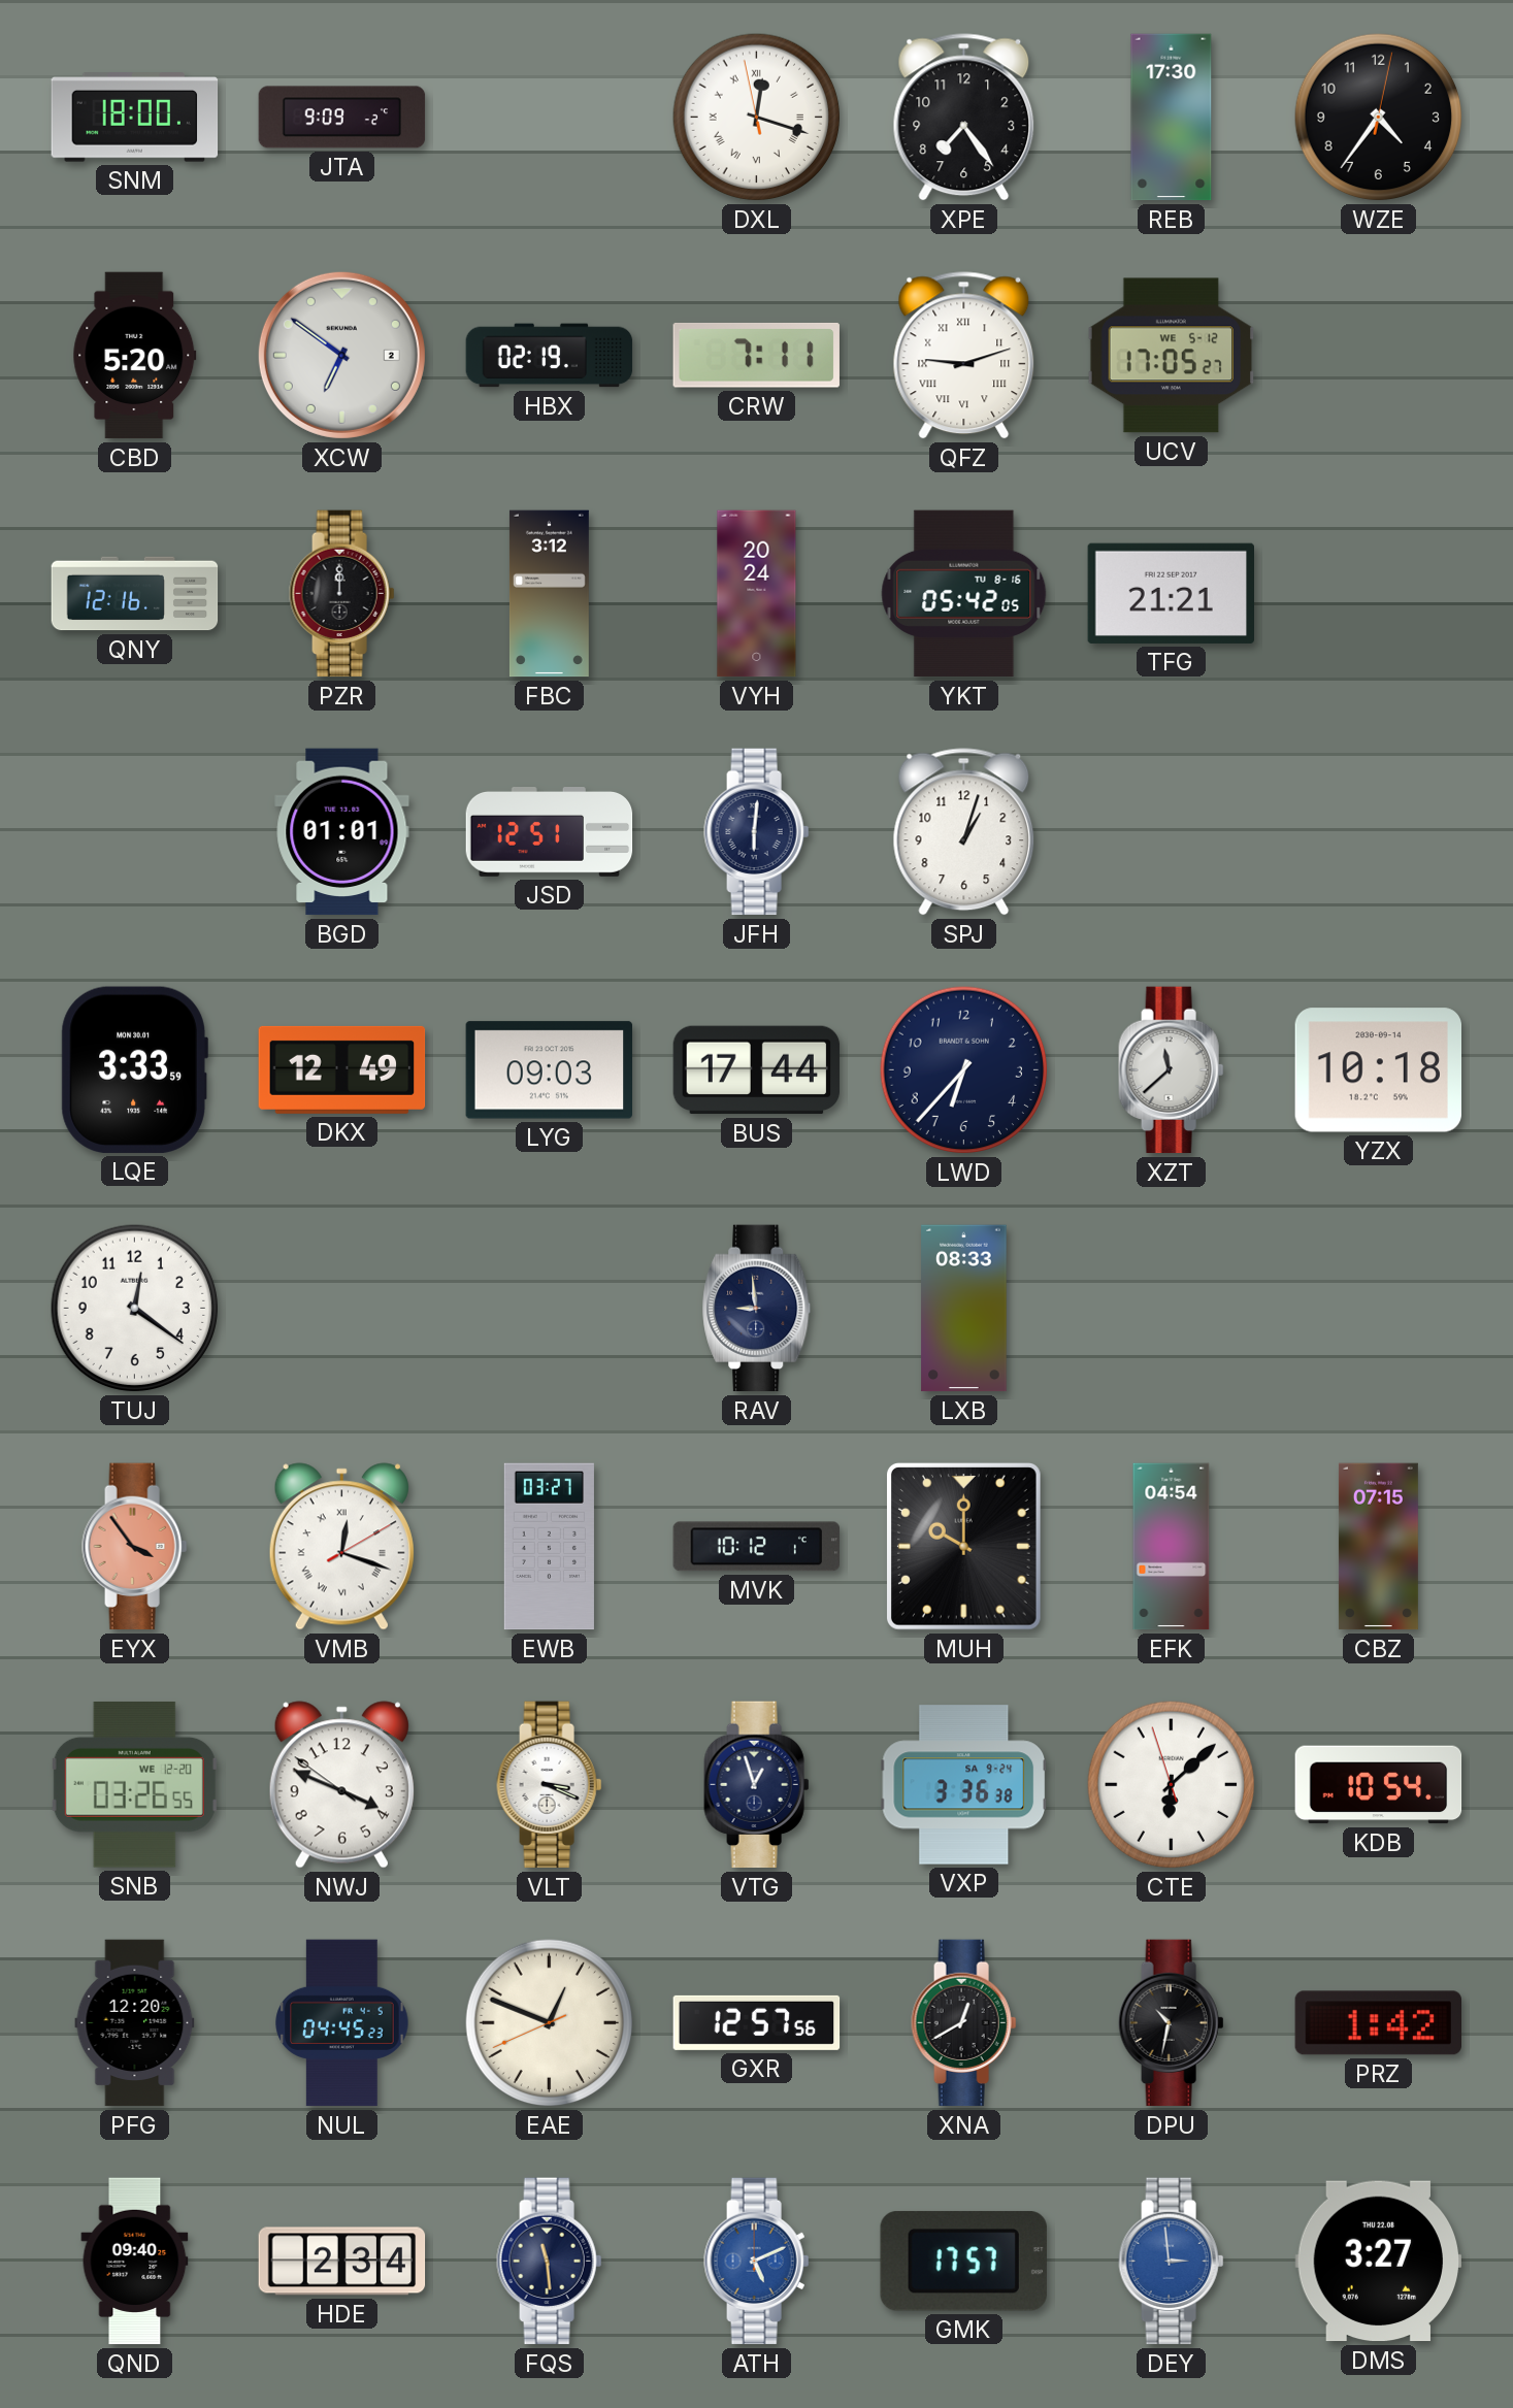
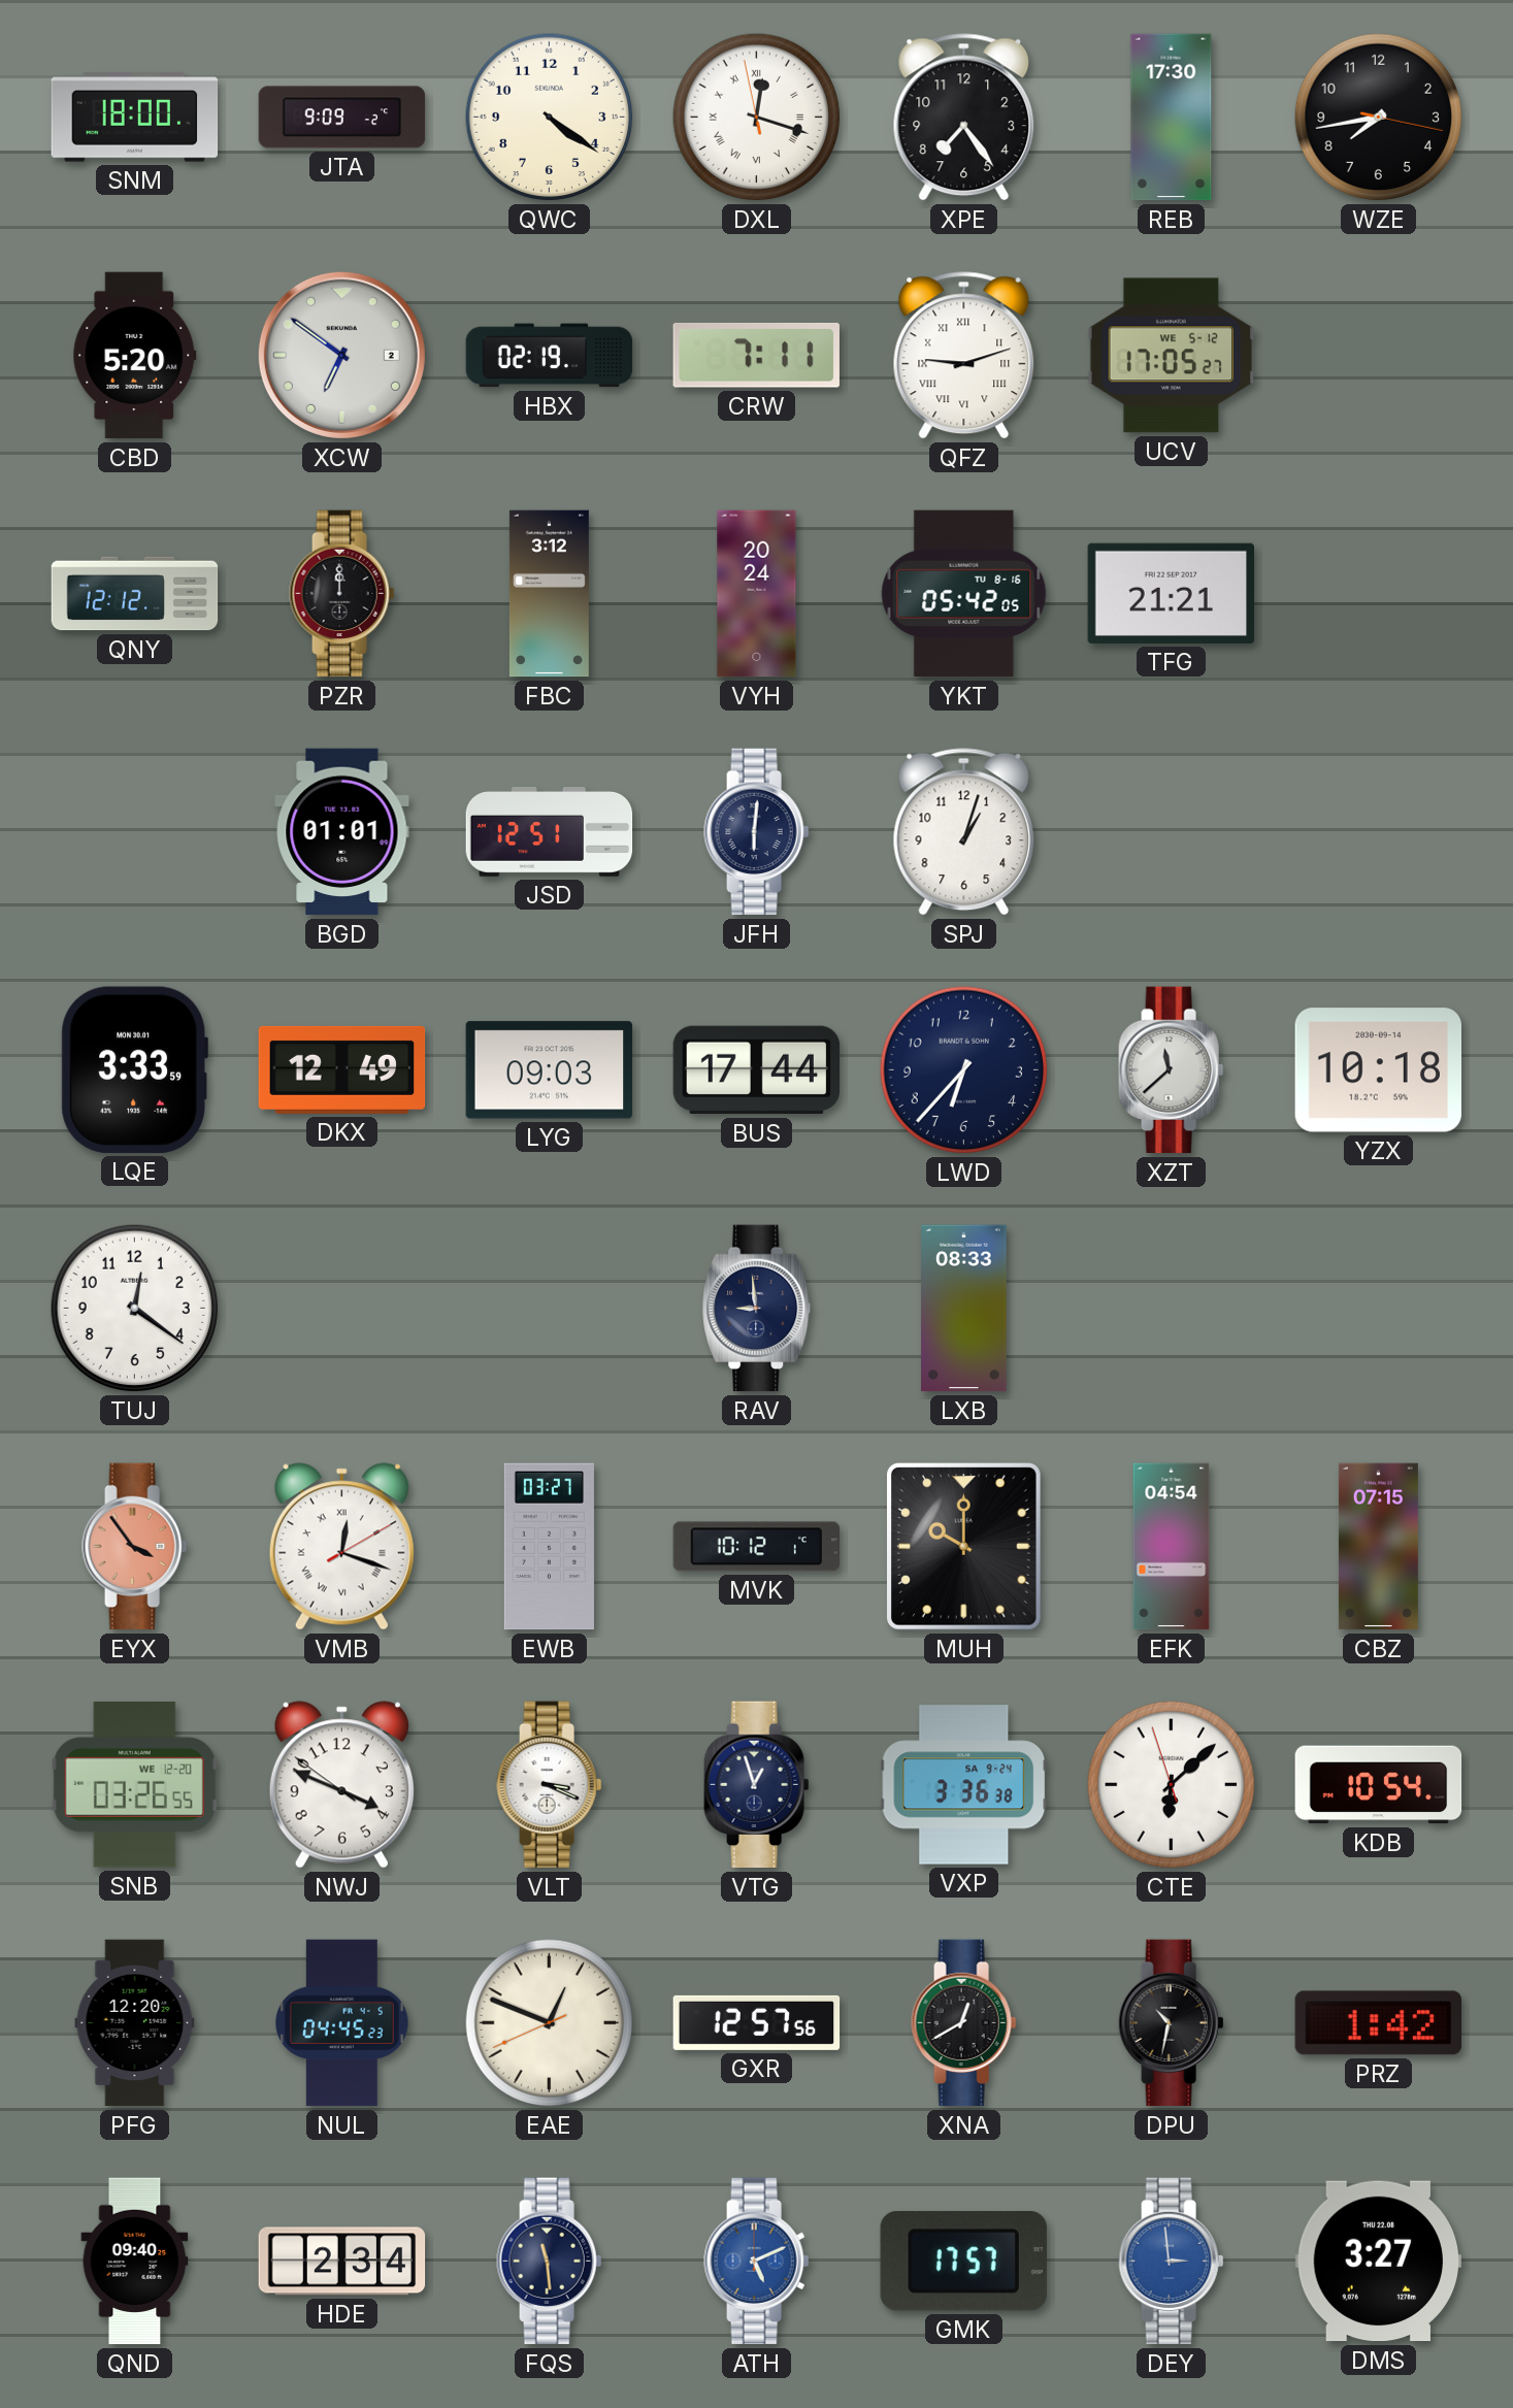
QWC: none -> 4:21 (550, 118)
WZE: 4:36 -> 7:43 (1379, 118)
QNY: 12:16 -> 12:12 (135, 594)
